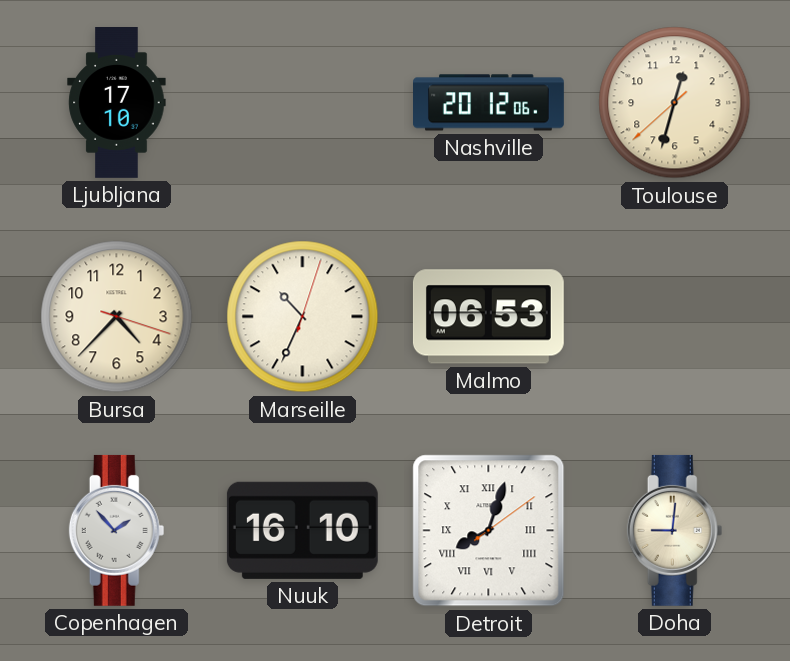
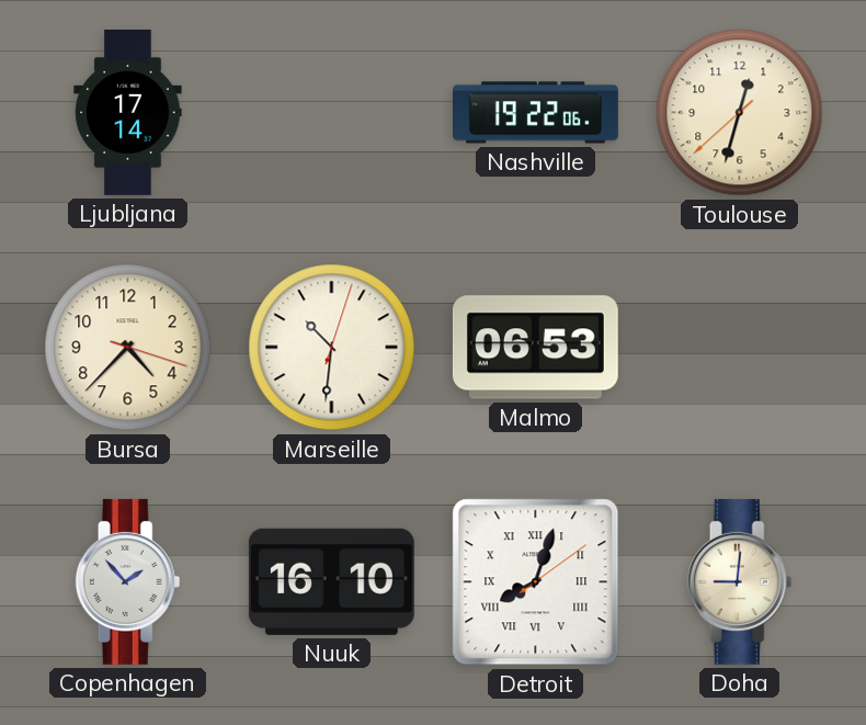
Ljubljana: 17:10 -> 17:14 (128, 113)
Nashville: 20:12 -> 19:22 (536, 113)
Marseille: 10:34 -> 10:31 (332, 348)
